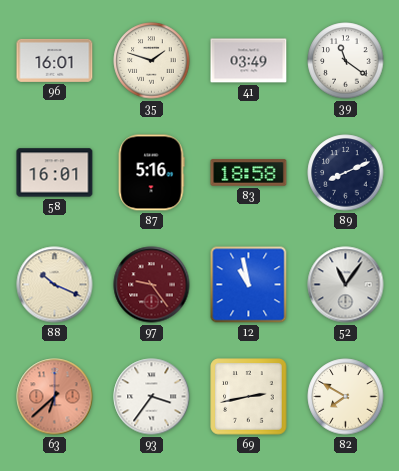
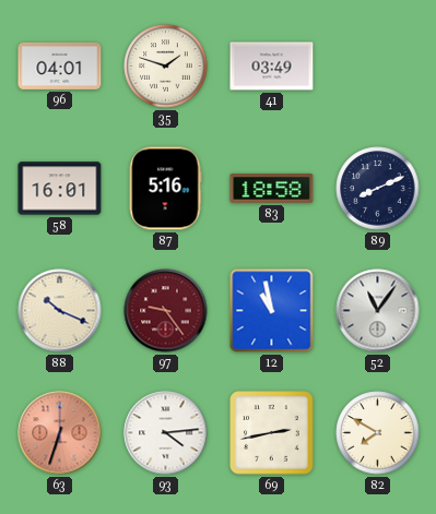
96: 16:01 -> 04:01 (60, 65)
39: 11:21 -> none (346, 61)
63: 6:38 -> 6:33 (60, 433)
93: 3:36 -> 4:14 (166, 433)
